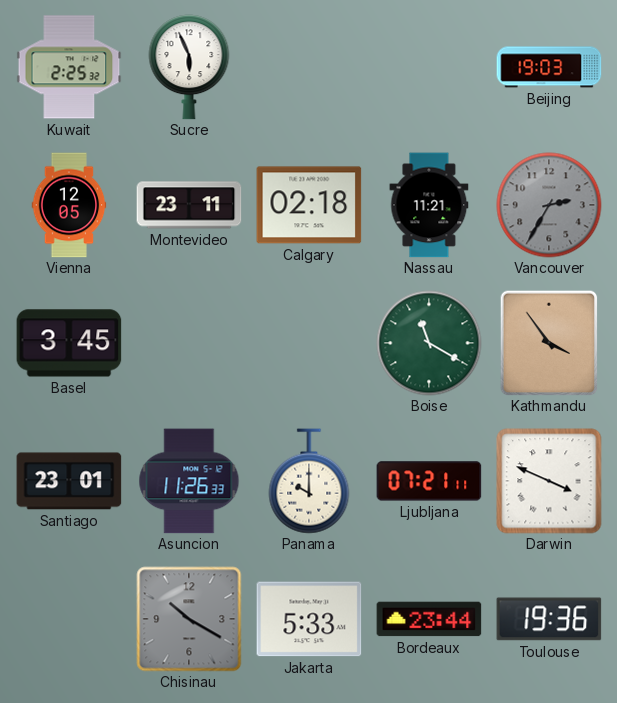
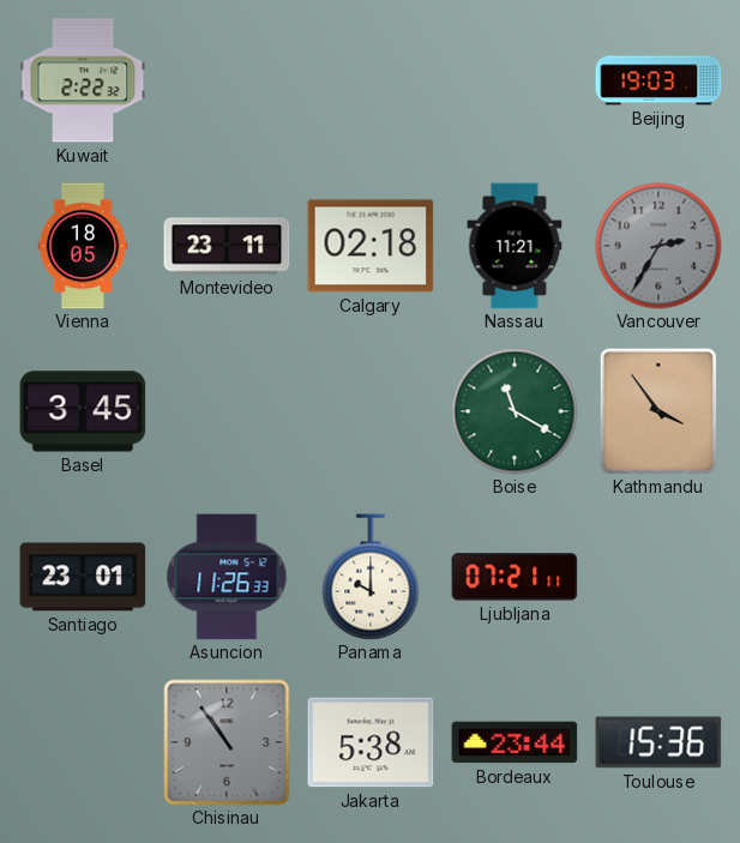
Kuwait: 2:25 -> 2:22 (83, 80)
Sucre: 5:56 -> none (189, 67)
Vienna: 12:05 -> 18:05 (83, 246)
Darwin: 3:49 -> none (549, 481)
Chisinau: 10:20 -> 10:54 (227, 742)
Jakarta: 5:33 -> 5:38 (371, 742)
Toulouse: 19:36 -> 15:36 (658, 742)
